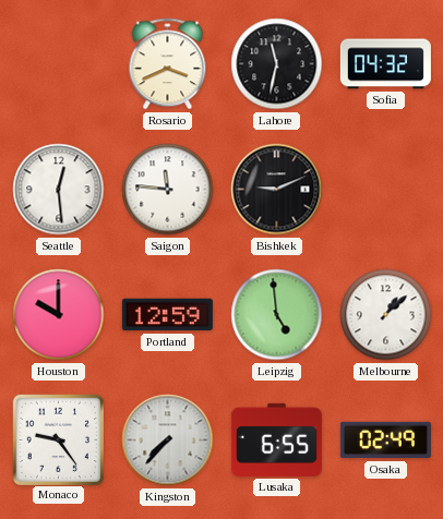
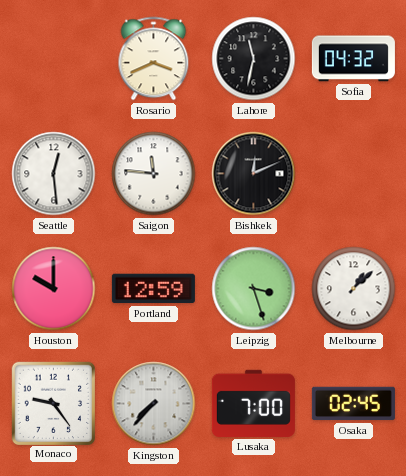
Bishkek: 9:11 -> 12:11 (254, 174)
Leipzig: 4:59 -> 3:27 (254, 289)
Lusaka: 6:55 -> 7:00 (253, 403)
Osaka: 02:49 -> 02:45 (353, 404)
